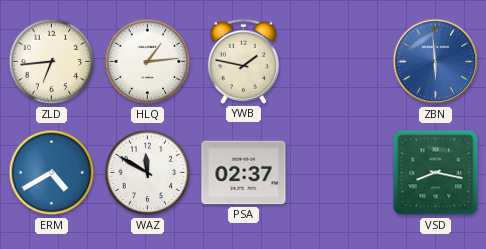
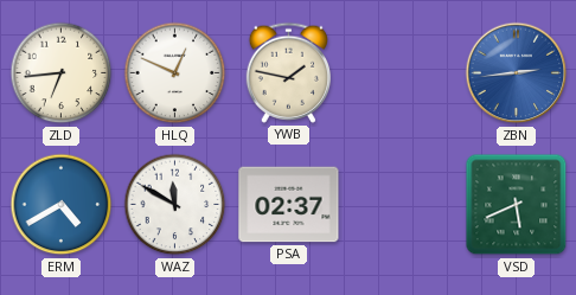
HLQ: 1:14 -> 12:49 (175, 73)
ZBN: 5:59 -> 2:44 (517, 73)
VSD: 8:17 -> 5:41 (517, 205)
